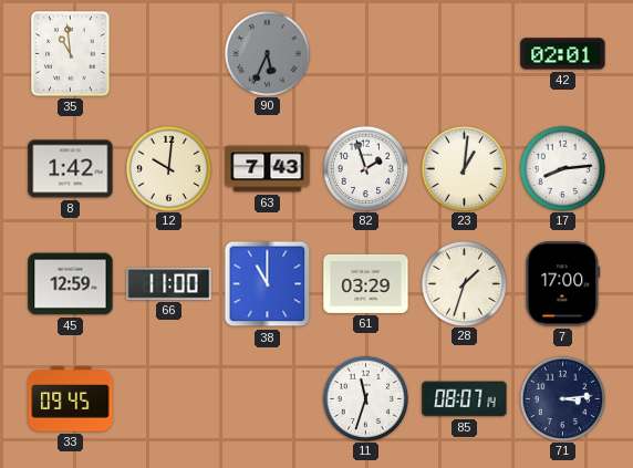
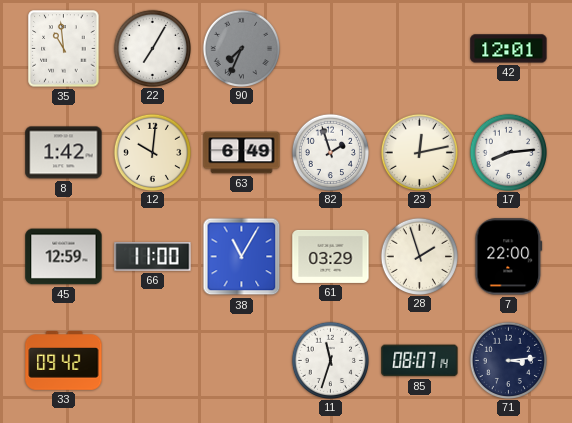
22: none -> 7:05 (152, 48)
90: 5:34 -> 7:34 (241, 48)
42: 02:01 -> 12:01 (509, 49)
63: 7:43 -> 6:49 (242, 153)
23: 1:01 -> 12:13 (419, 152)
38: 11:00 -> 11:05 (242, 257)
28: 1:33 -> 1:57 (419, 256)
7: 17:00 -> 22:00 (509, 257)
33: 09:45 -> 09:42 (64, 361)
